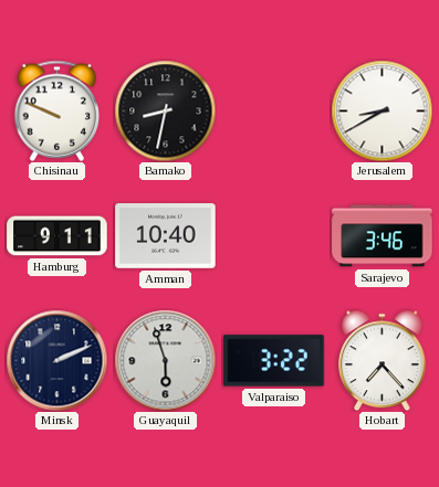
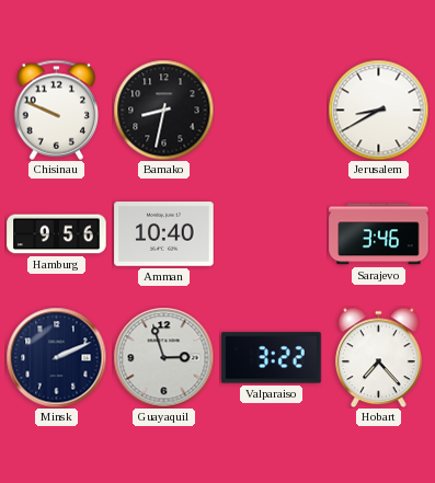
Hamburg: 9:11 -> 9:56 (57, 234)
Guayaquil: 5:57 -> 2:57 (163, 357)
